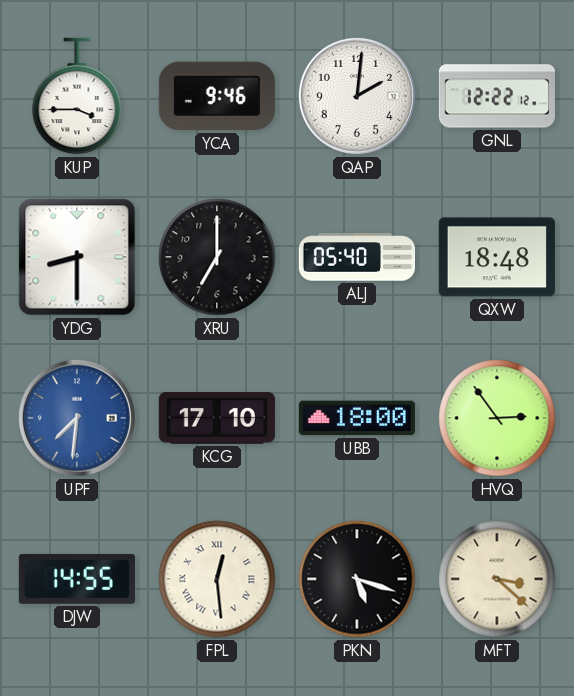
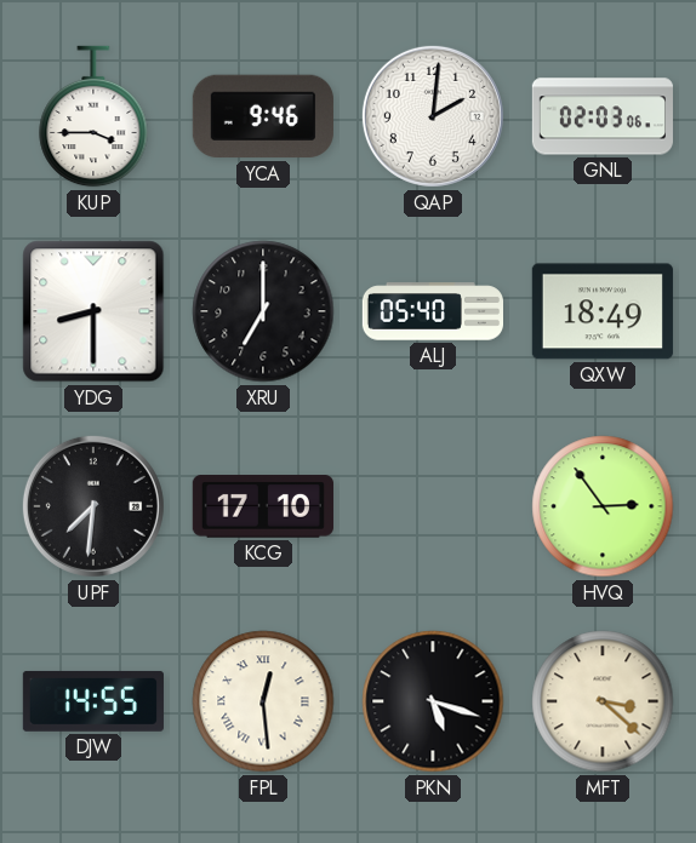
GNL: 12:22 -> 02:03 (603, 116)
QXW: 18:48 -> 18:49 (603, 311)
UPF dial: blue -> black (93, 506)
UBB: 18:00 -> none (357, 418)
